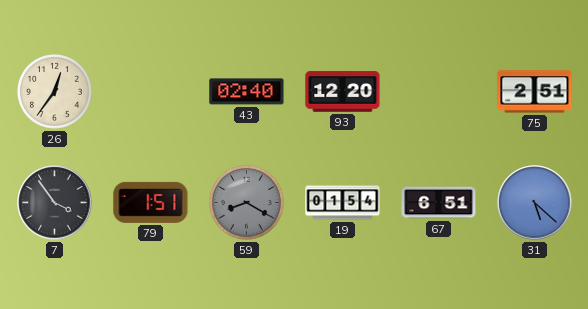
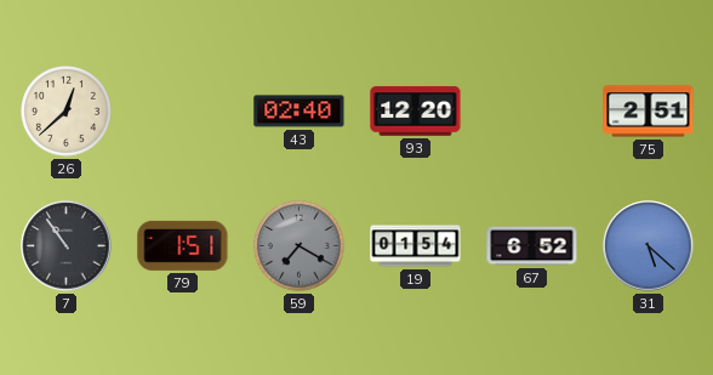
26: 12:36 -> 12:38 (67, 112)
7: 3:54 -> 10:54 (67, 246)
59: 8:20 -> 7:20 (300, 246)
67: 6:51 -> 6:52 (532, 246)
